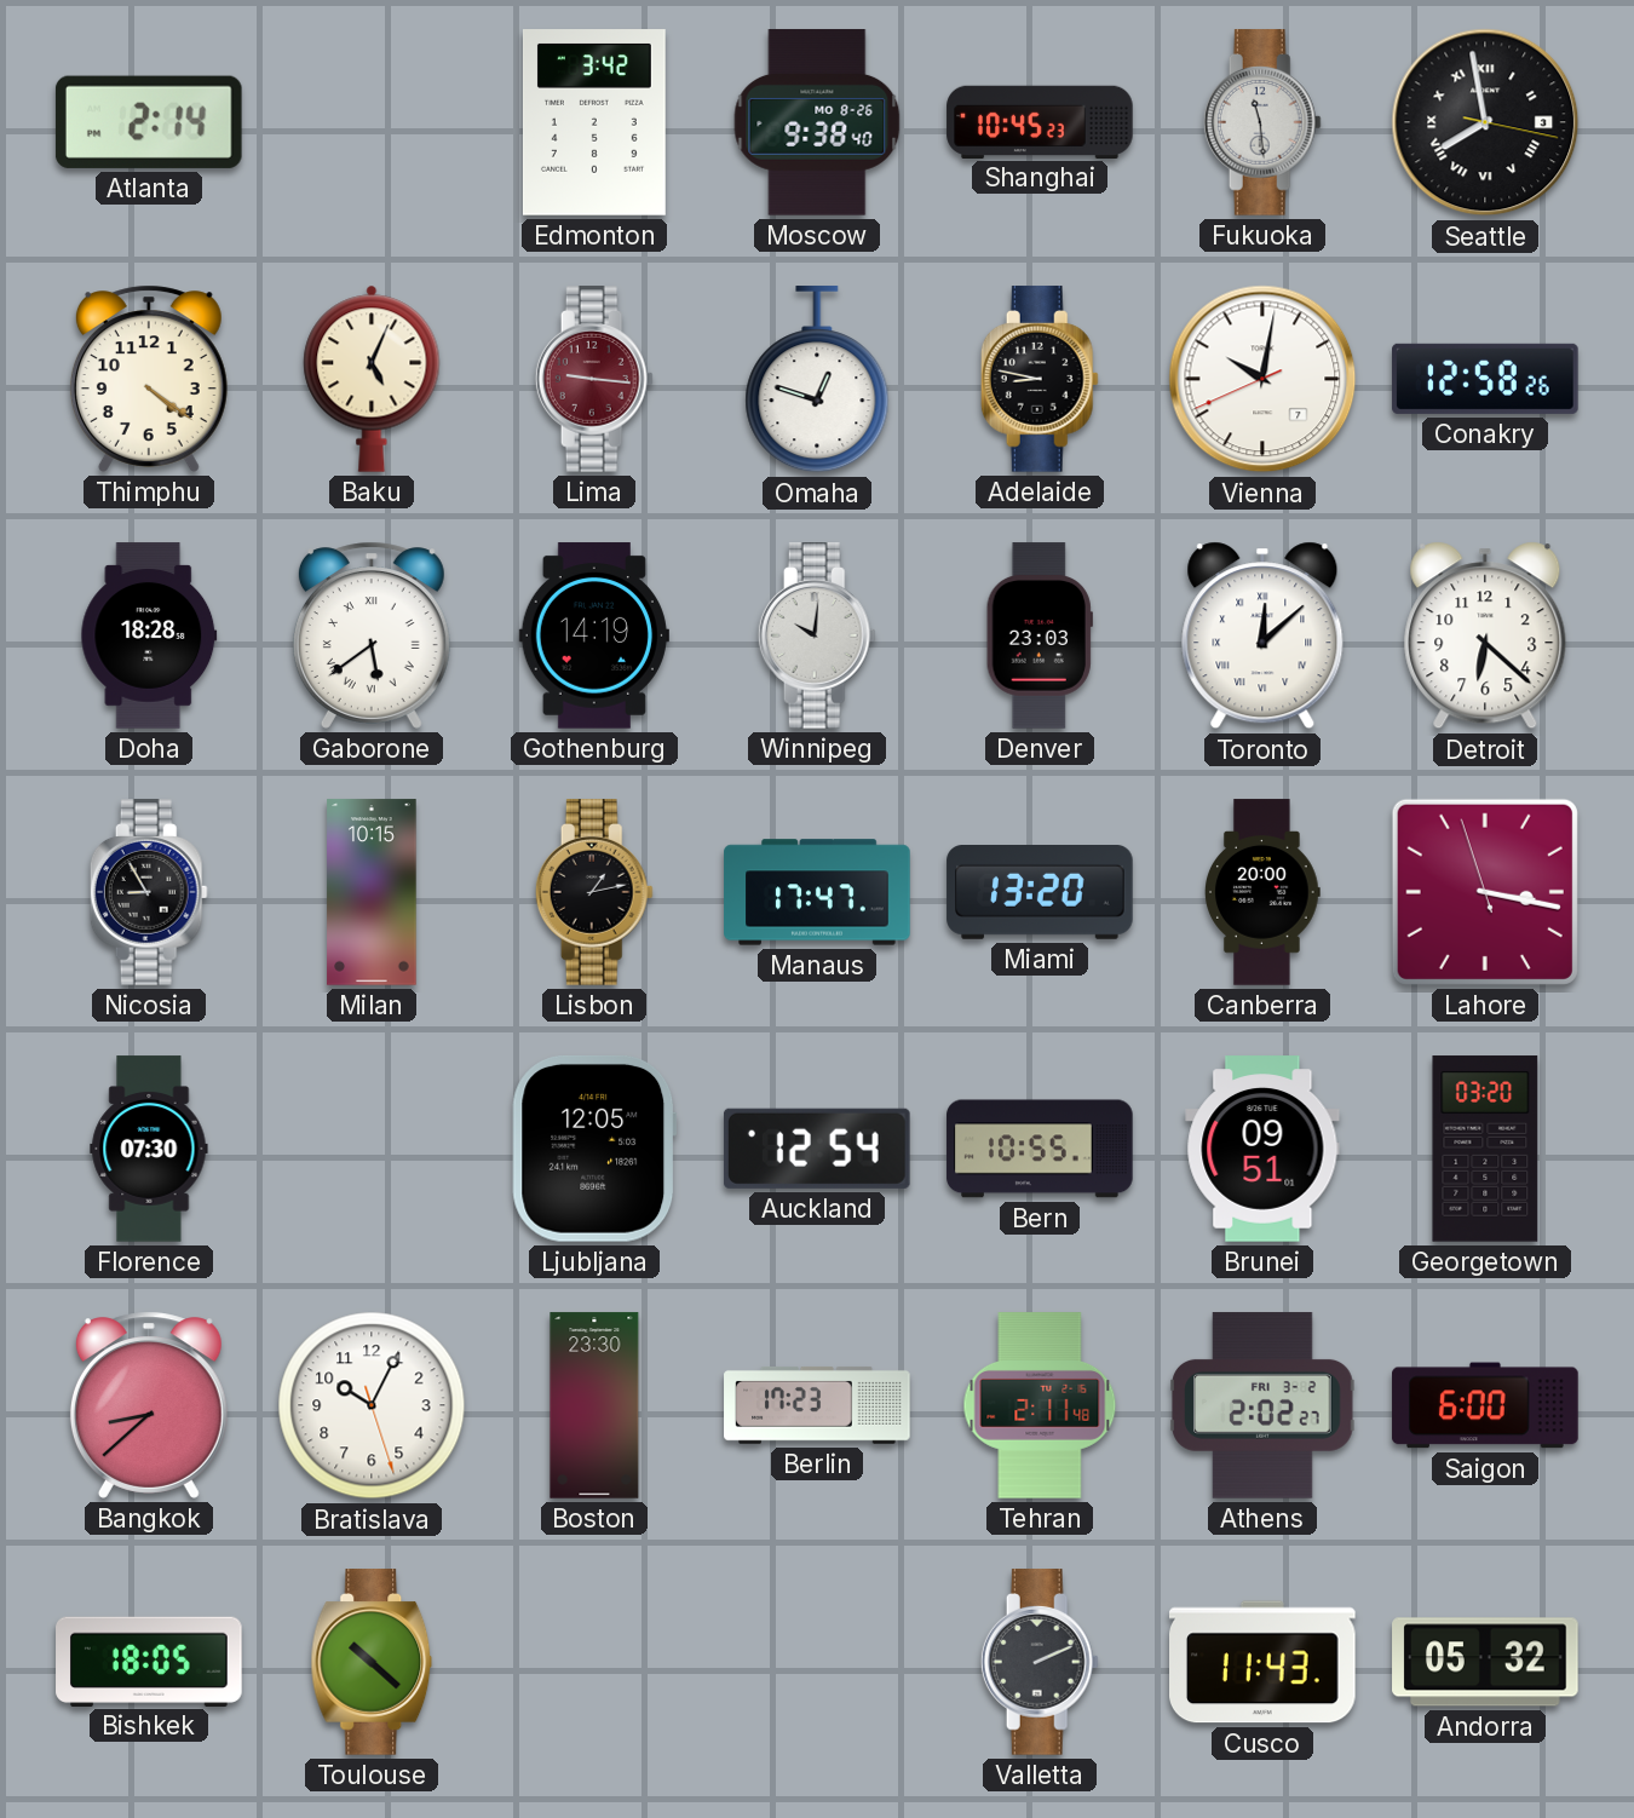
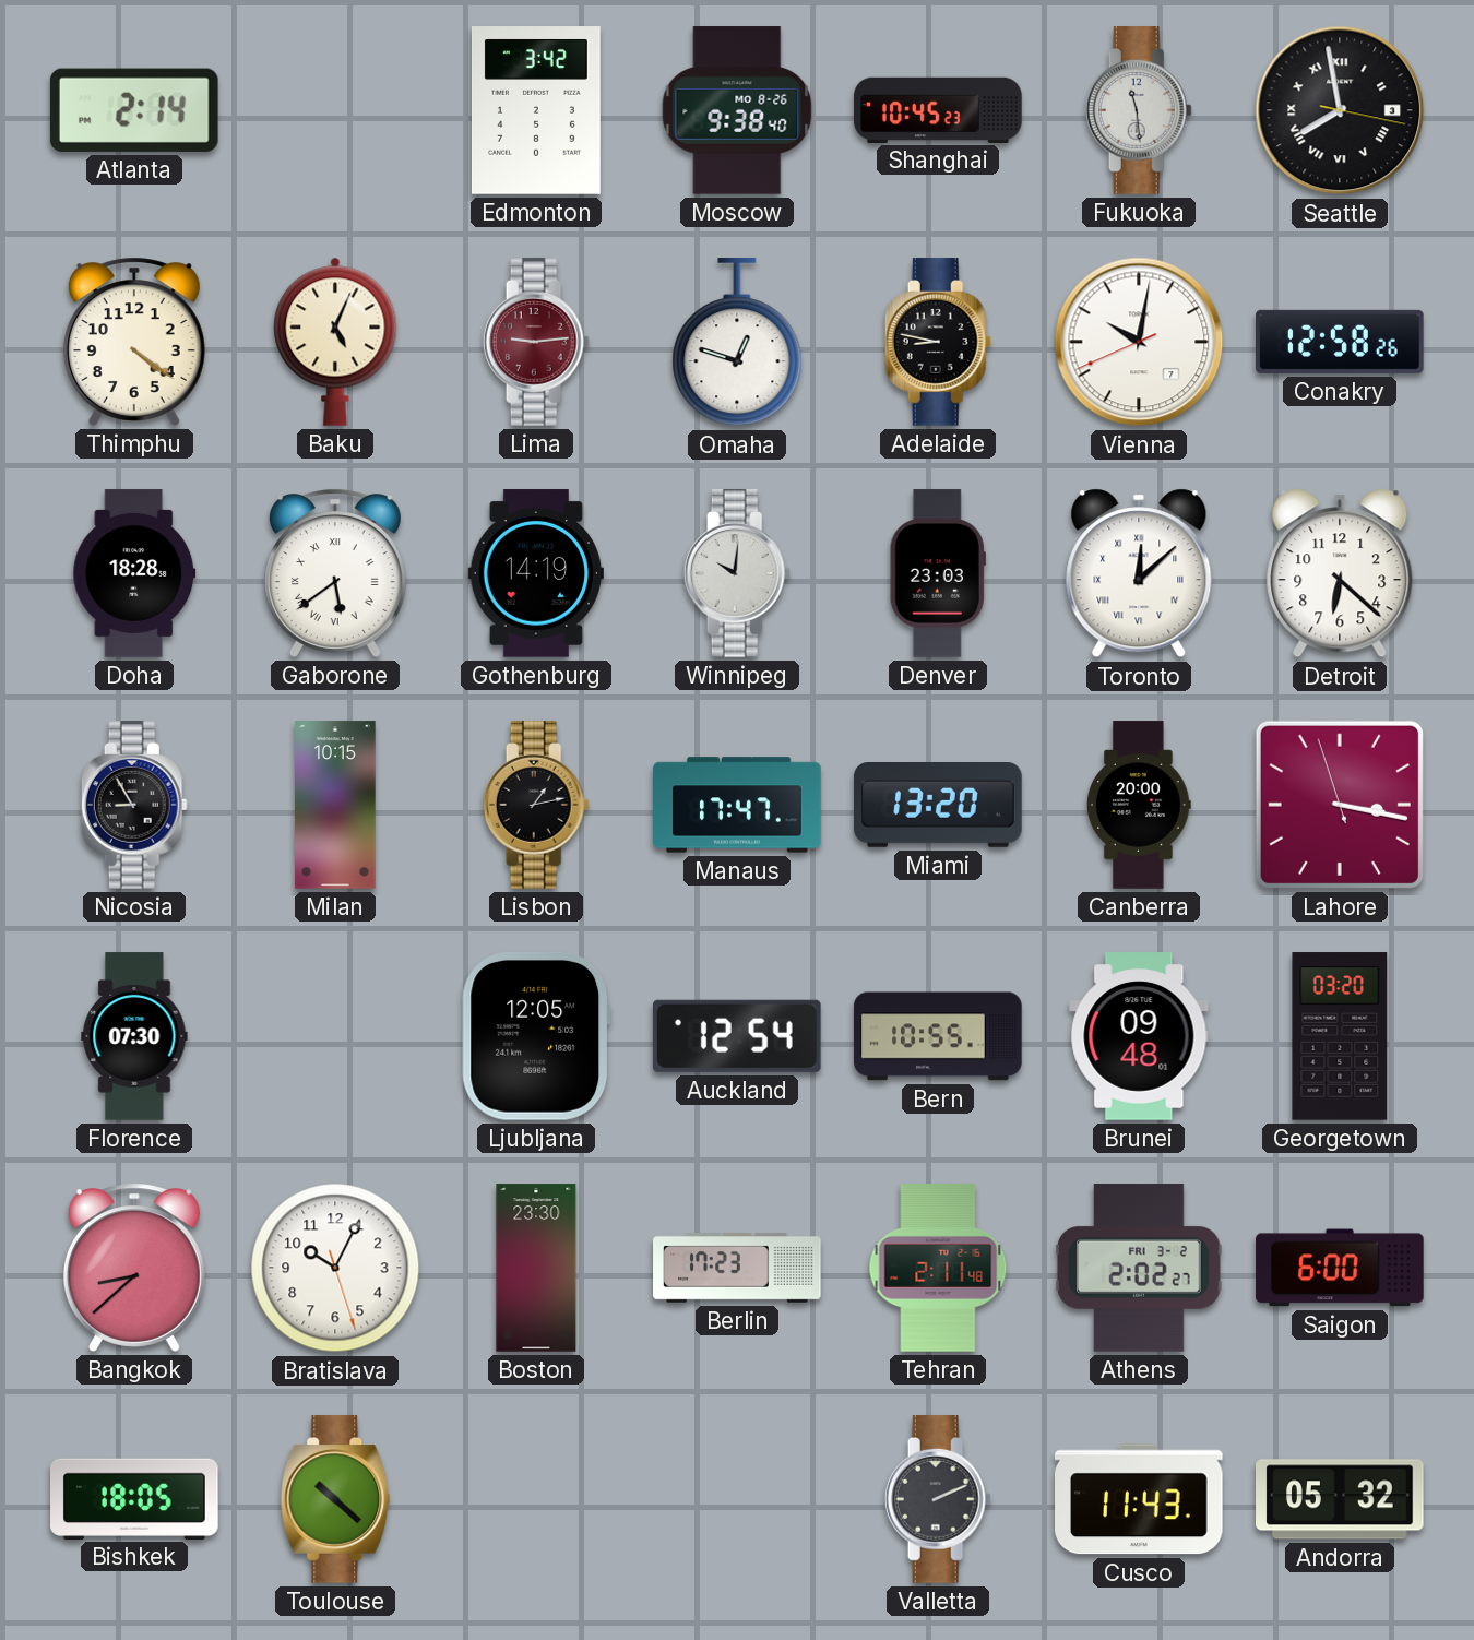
Lima: 9:16 -> 9:14 (536, 342)
Brunei: 09:51 -> 09:48 (1139, 1036)
